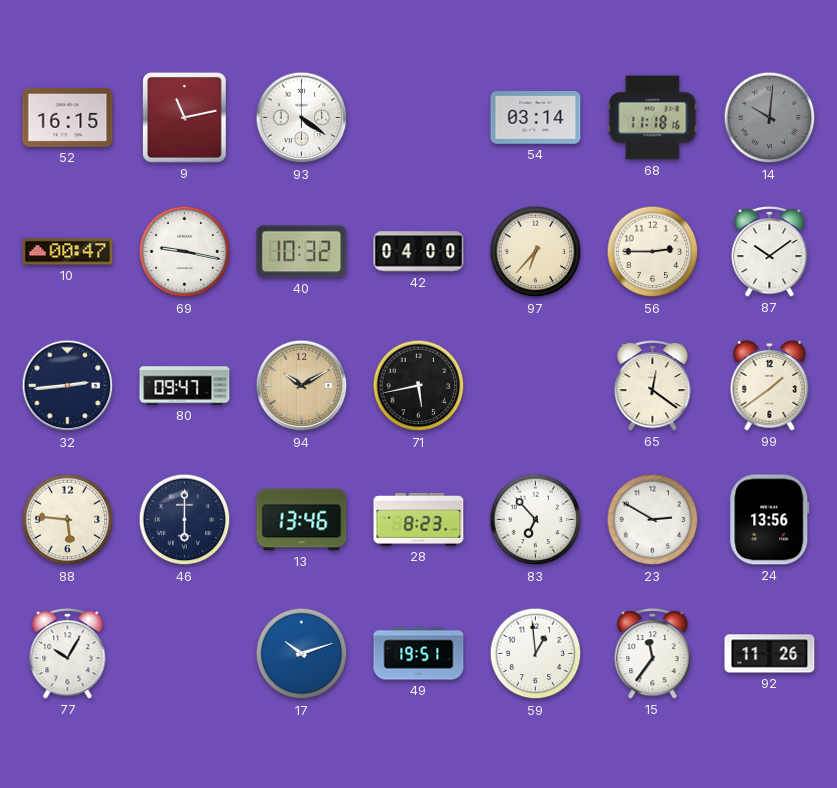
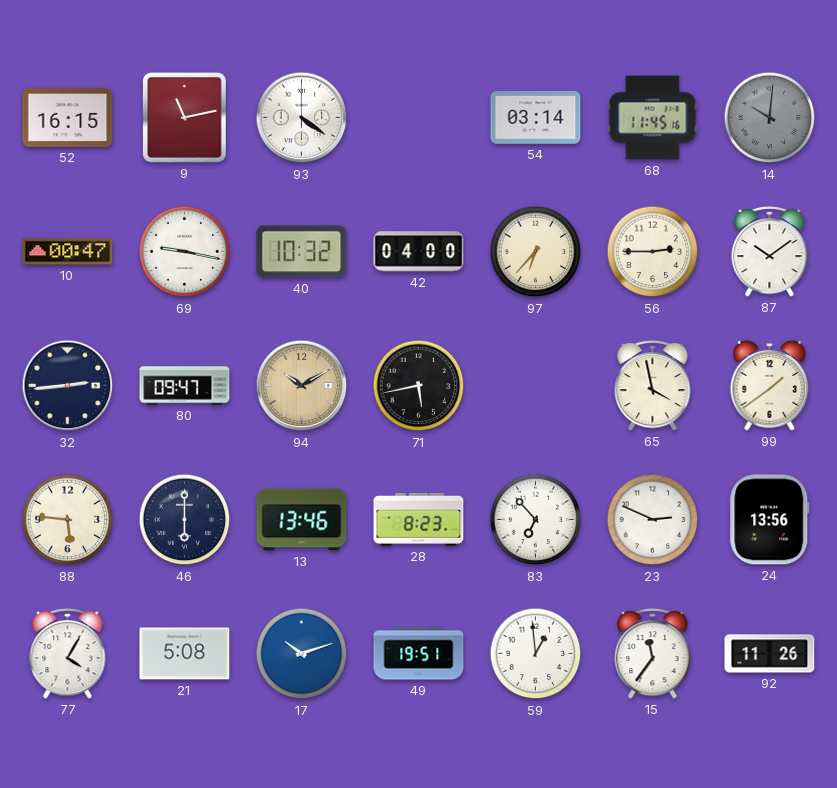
68: 11:18 -> 11:45 (653, 118)
65: 12:21 -> 3:58 (653, 386)
23: 2:50 -> 2:49 (653, 520)
77: 10:05 -> 4:05 (68, 654)
21: none -> 5:08 (185, 654)
